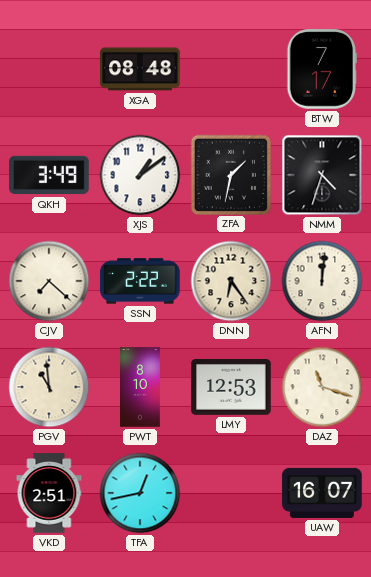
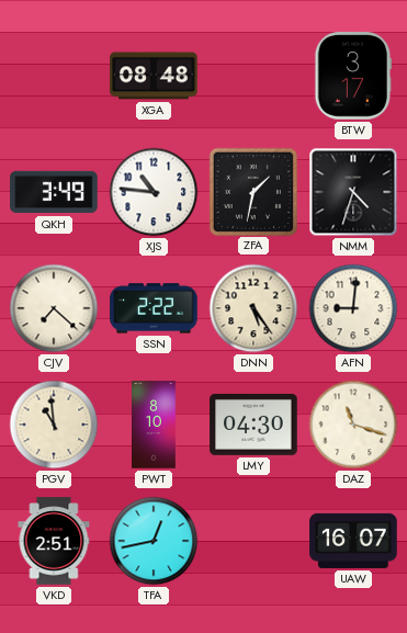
BTW: 7:17 -> 3:17 (352, 76)
XJS: 1:09 -> 10:46 (154, 192)
DNN: 6:24 -> 5:24 (253, 308)
AFN: 12:01 -> 9:01 (353, 308)
LMY: 12:53 -> 04:30 (253, 425)
